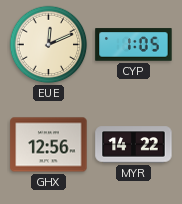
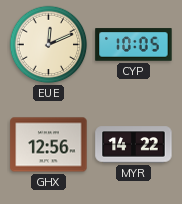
CYP: 1:05 -> 10:05 (134, 45)
